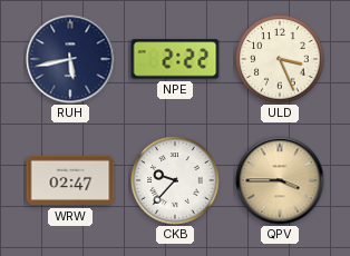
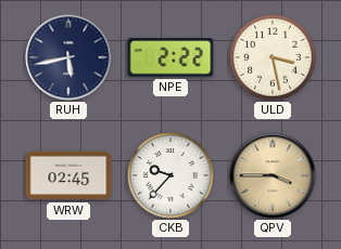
ULD: 3:26 -> 3:28 (273, 57)
WRW: 02:47 -> 02:45 (68, 175)
